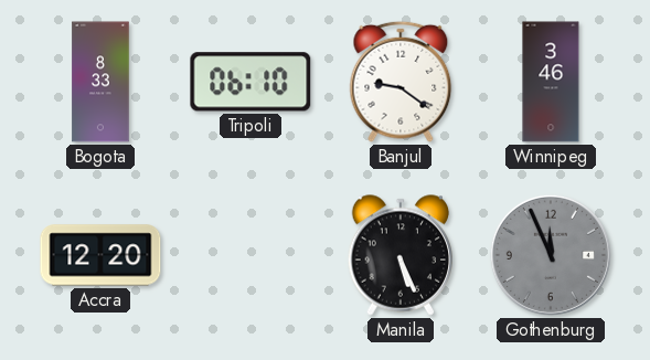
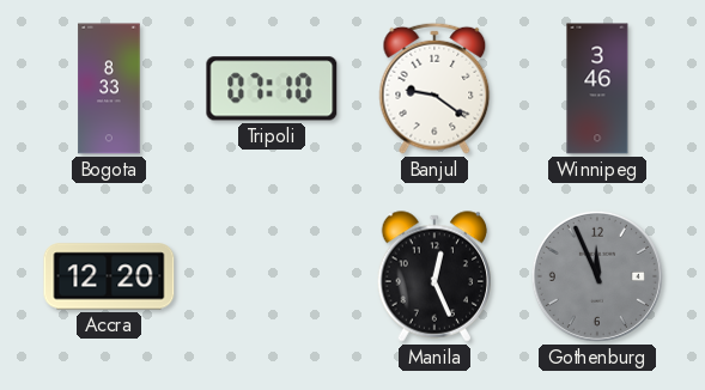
Tripoli: 06:10 -> 07:10 (272, 89)
Manila: 5:26 -> 12:26 (434, 276)
